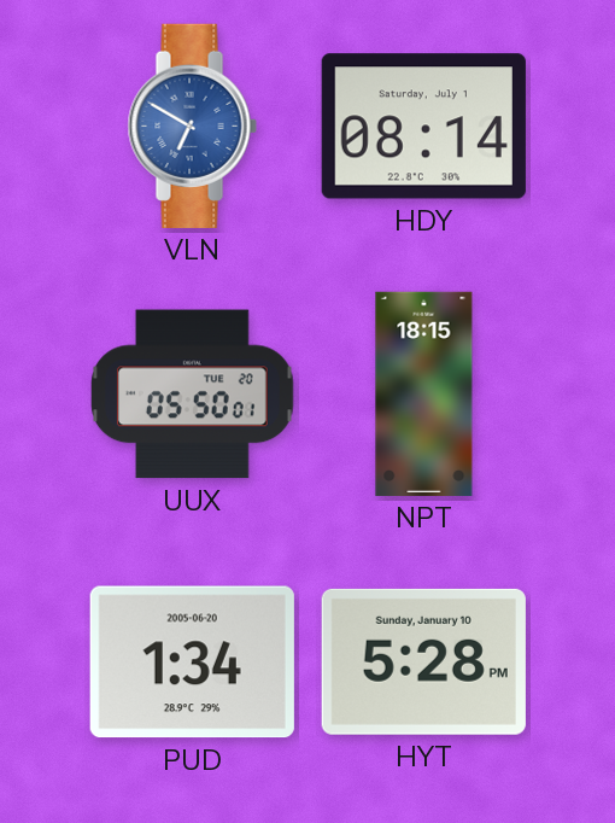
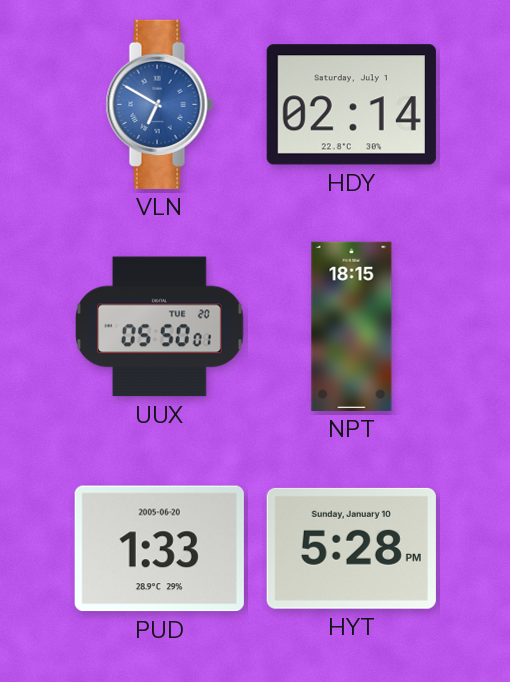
HDY: 08:14 -> 02:14 (351, 105)
PUD: 1:34 -> 1:33 (159, 549)
